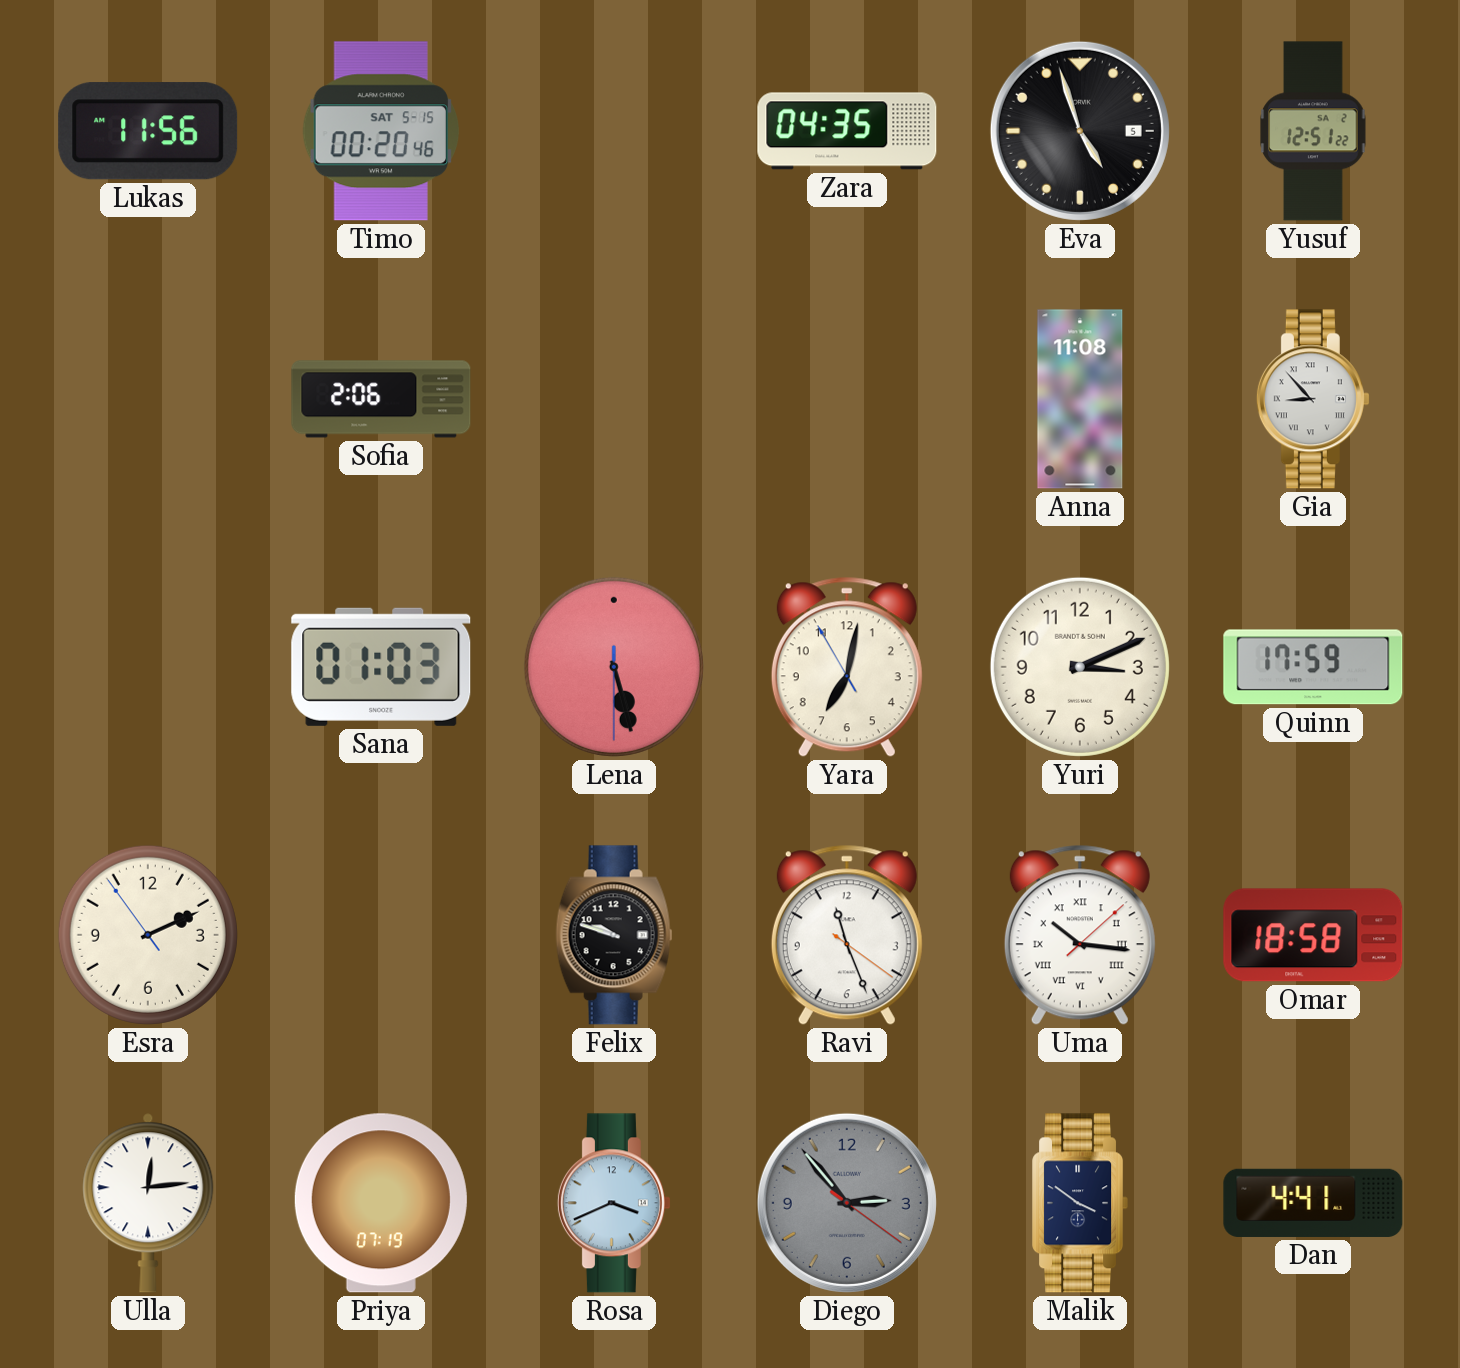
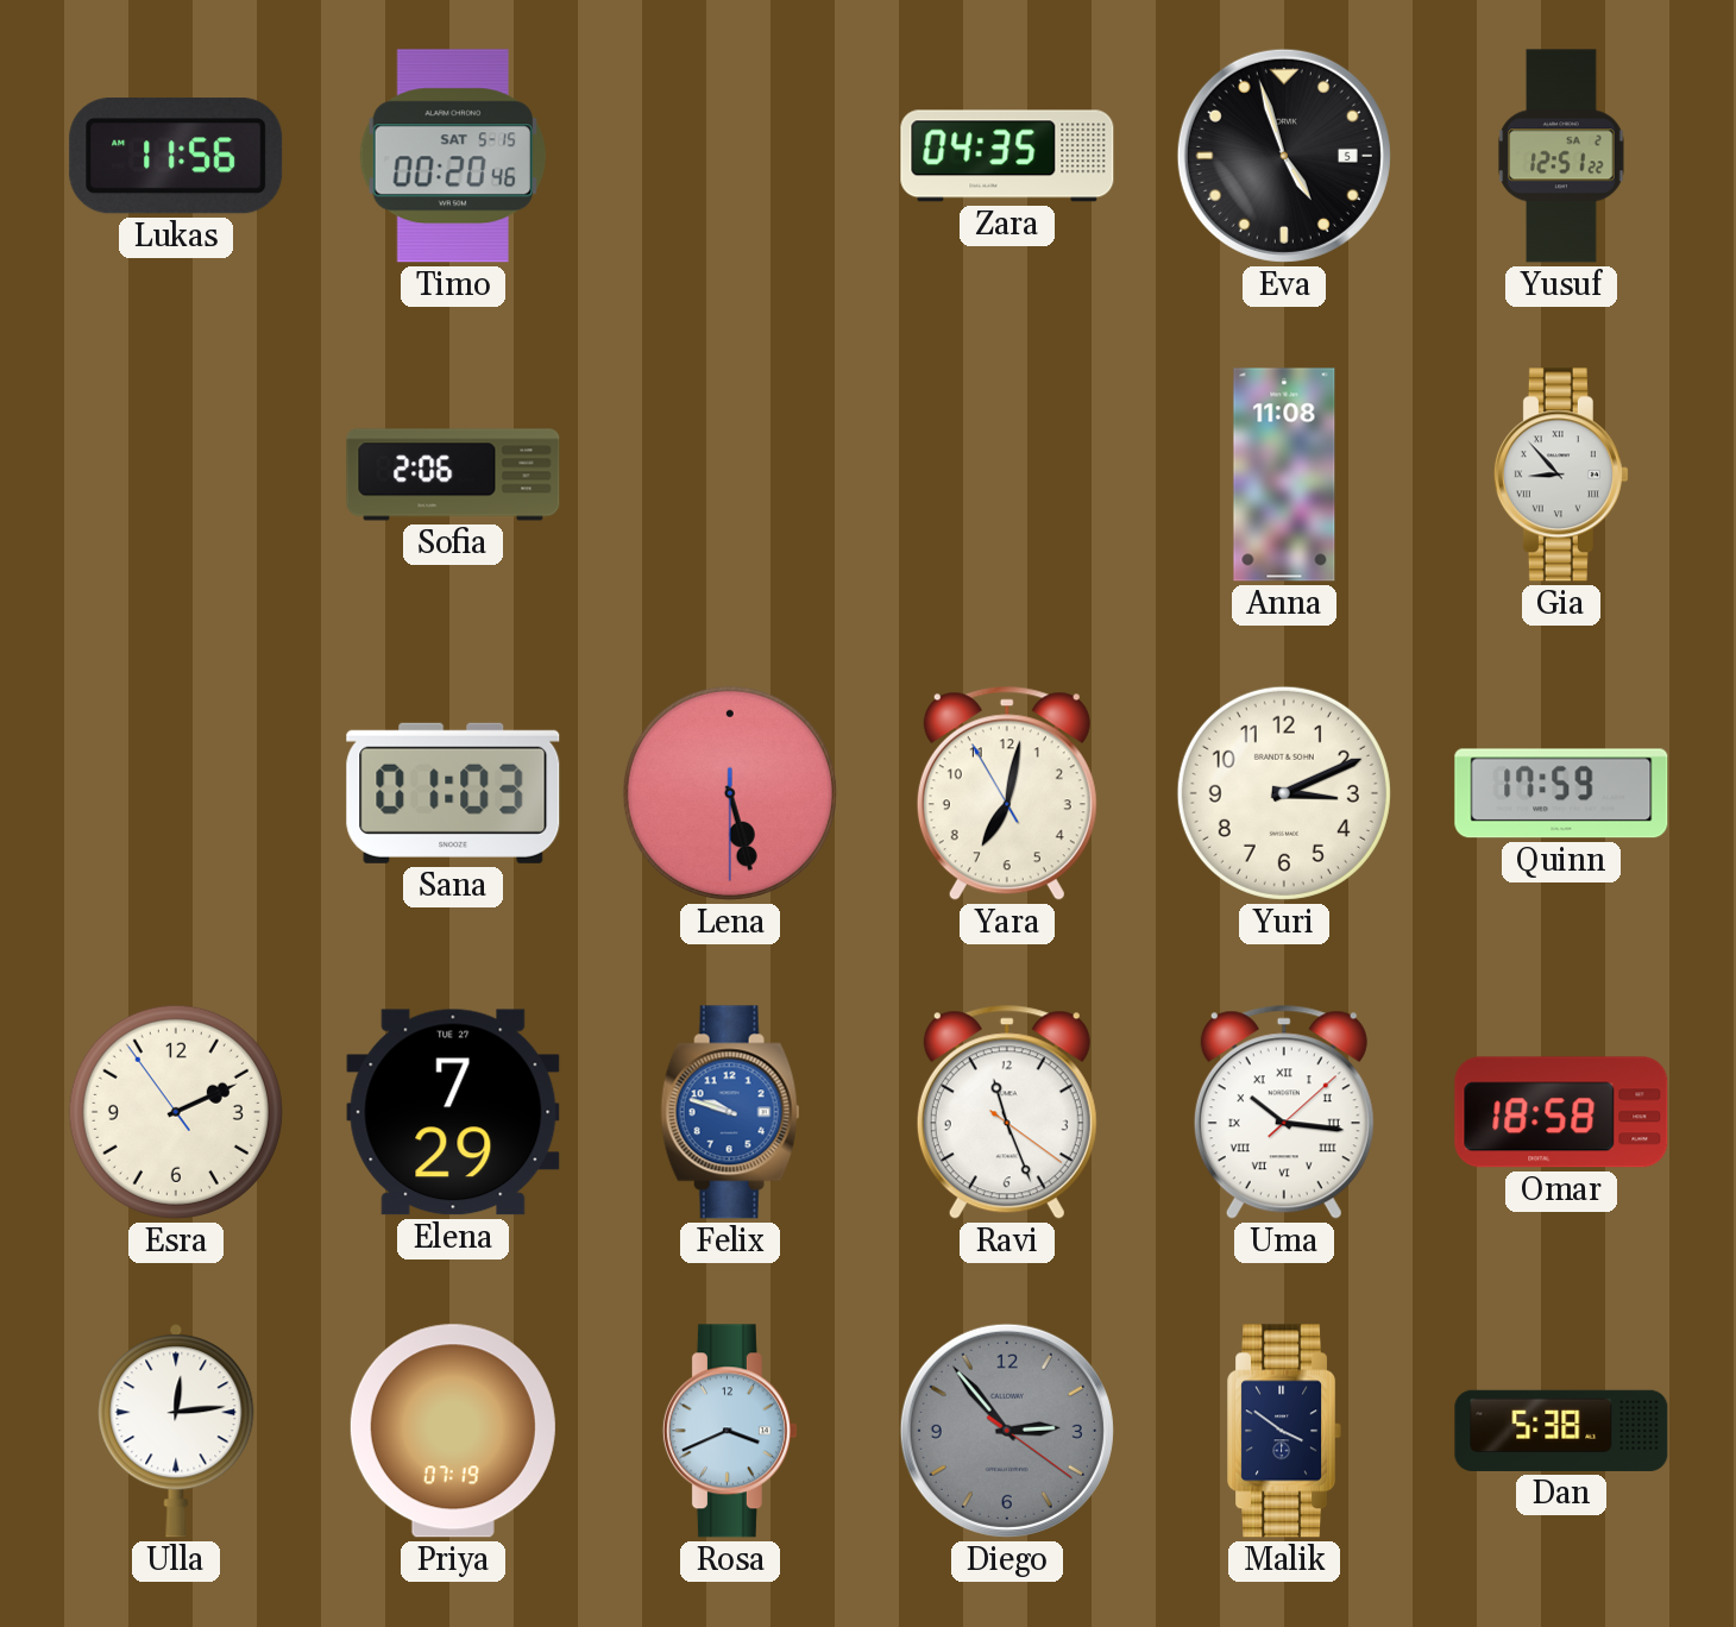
Elena: none -> 7:29 (453, 1112)
Felix dial: black -> blue (730, 1112)
Dan: 4:41 -> 5:38 (1561, 1431)
